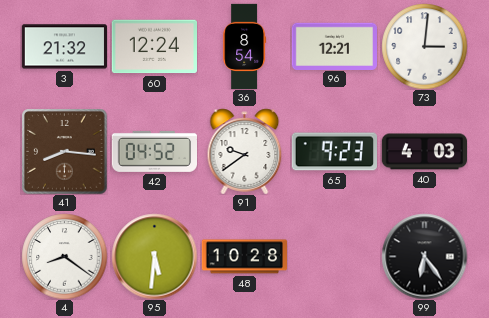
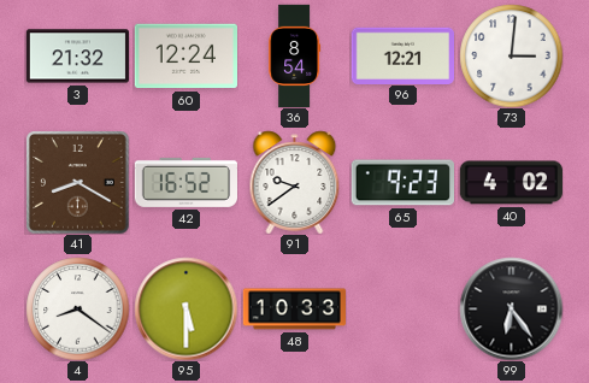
41: 8:16 -> 8:20 (77, 182)
42: 04:52 -> 16:52 (185, 182)
40: 4:03 -> 4:02 (511, 183)
95: 5:31 -> 5:30 (185, 308)
48: 10:28 -> 10:33 (294, 310)
